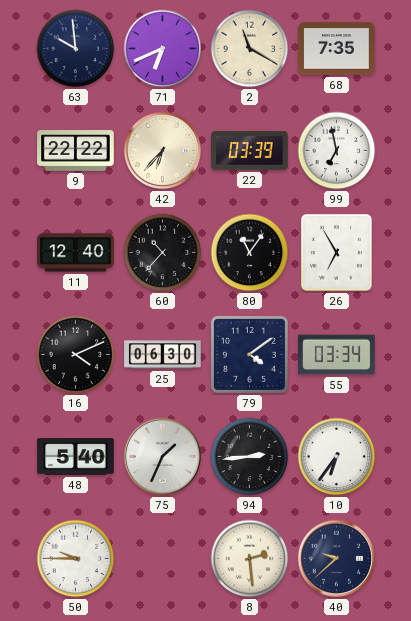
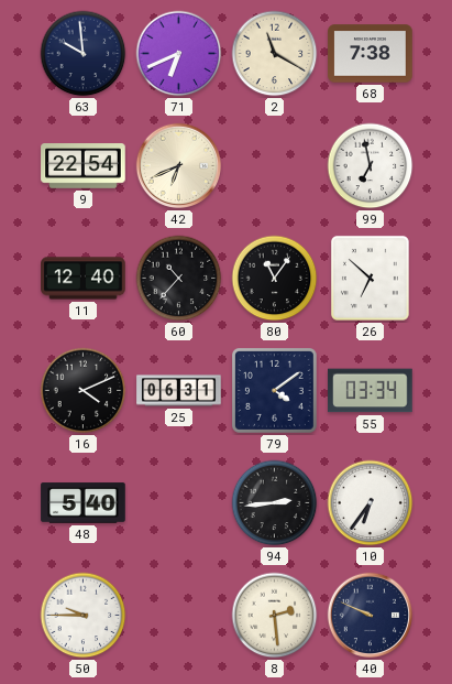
68: 7:35 -> 7:38 (371, 54)
9: 22:22 -> 22:54 (84, 166)
42: 6:37 -> 6:41 (179, 166)
22: 03:39 -> none (250, 151)
26: 6:55 -> 6:52 (370, 278)
25: 06:30 -> 06:31 (179, 391)
75: 1:34 -> none (163, 457)
40: 9:38 -> 9:49 (371, 616)
